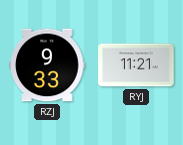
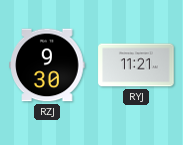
RZJ: 9:33 -> 9:30 (47, 65)
